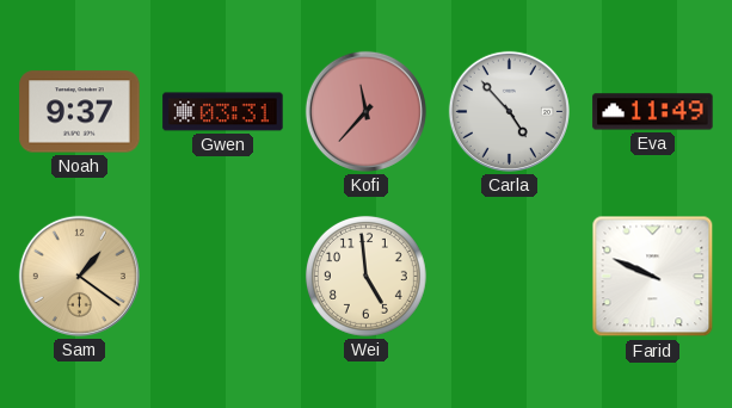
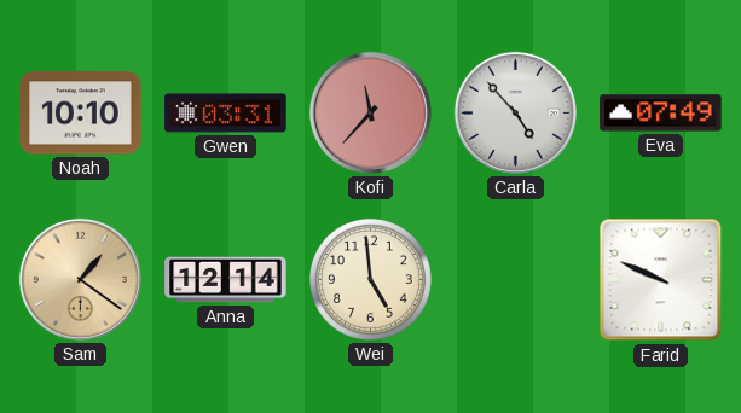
Noah: 9:37 -> 10:10 (81, 114)
Eva: 11:49 -> 07:49 (661, 114)
Anna: none -> 12:14 (226, 280)
